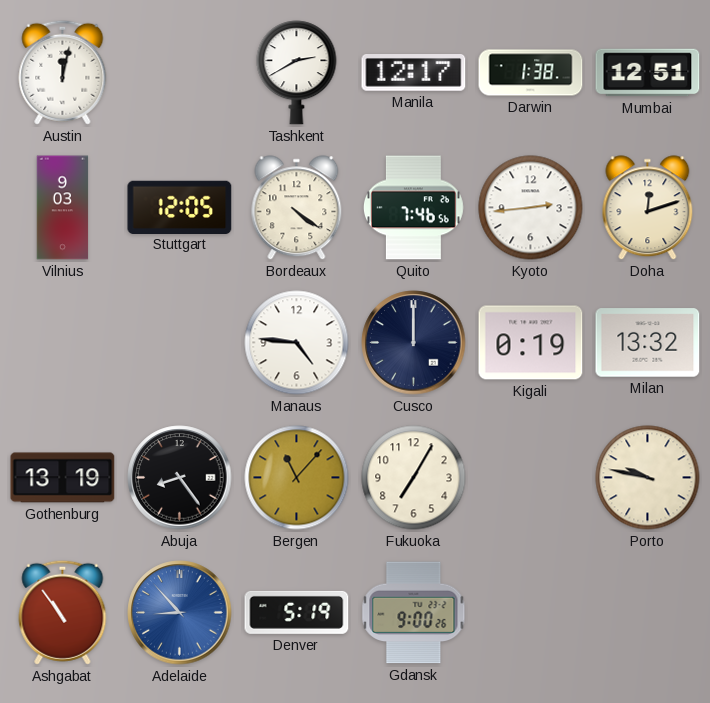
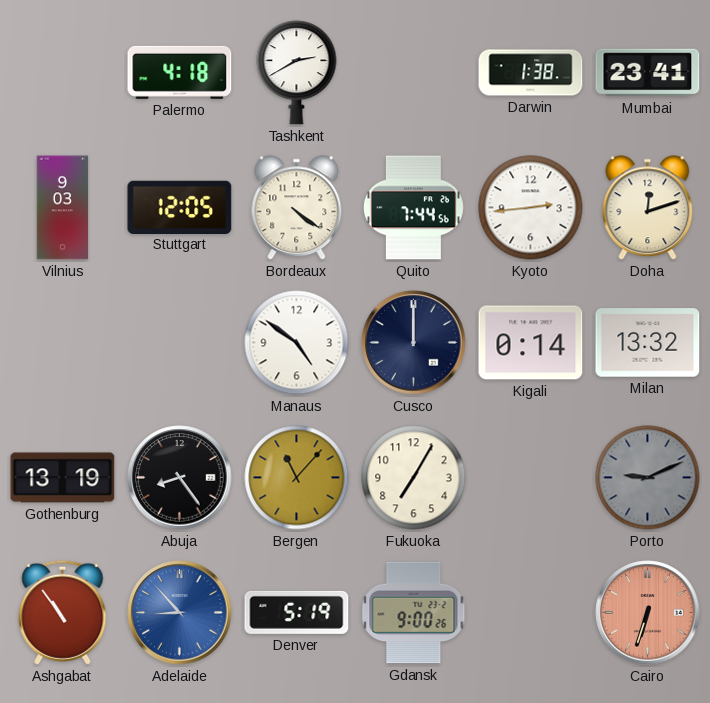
Austin: 12:02 -> none (63, 72)
Palermo: none -> 4:18 (180, 72)
Manila: 12:17 -> none (414, 73)
Mumbai: 12:51 -> 23:41 (648, 73)
Quito: 7:46 -> 7:44 (413, 208)
Manaus: 4:46 -> 4:51 (297, 343)
Kigali: 0:19 -> 0:14 (531, 343)
Porto: 9:47 -> 9:11 (648, 478)
Porto dial: cream -> grey (648, 478)
Cairo: none -> 6:33 (648, 613)
